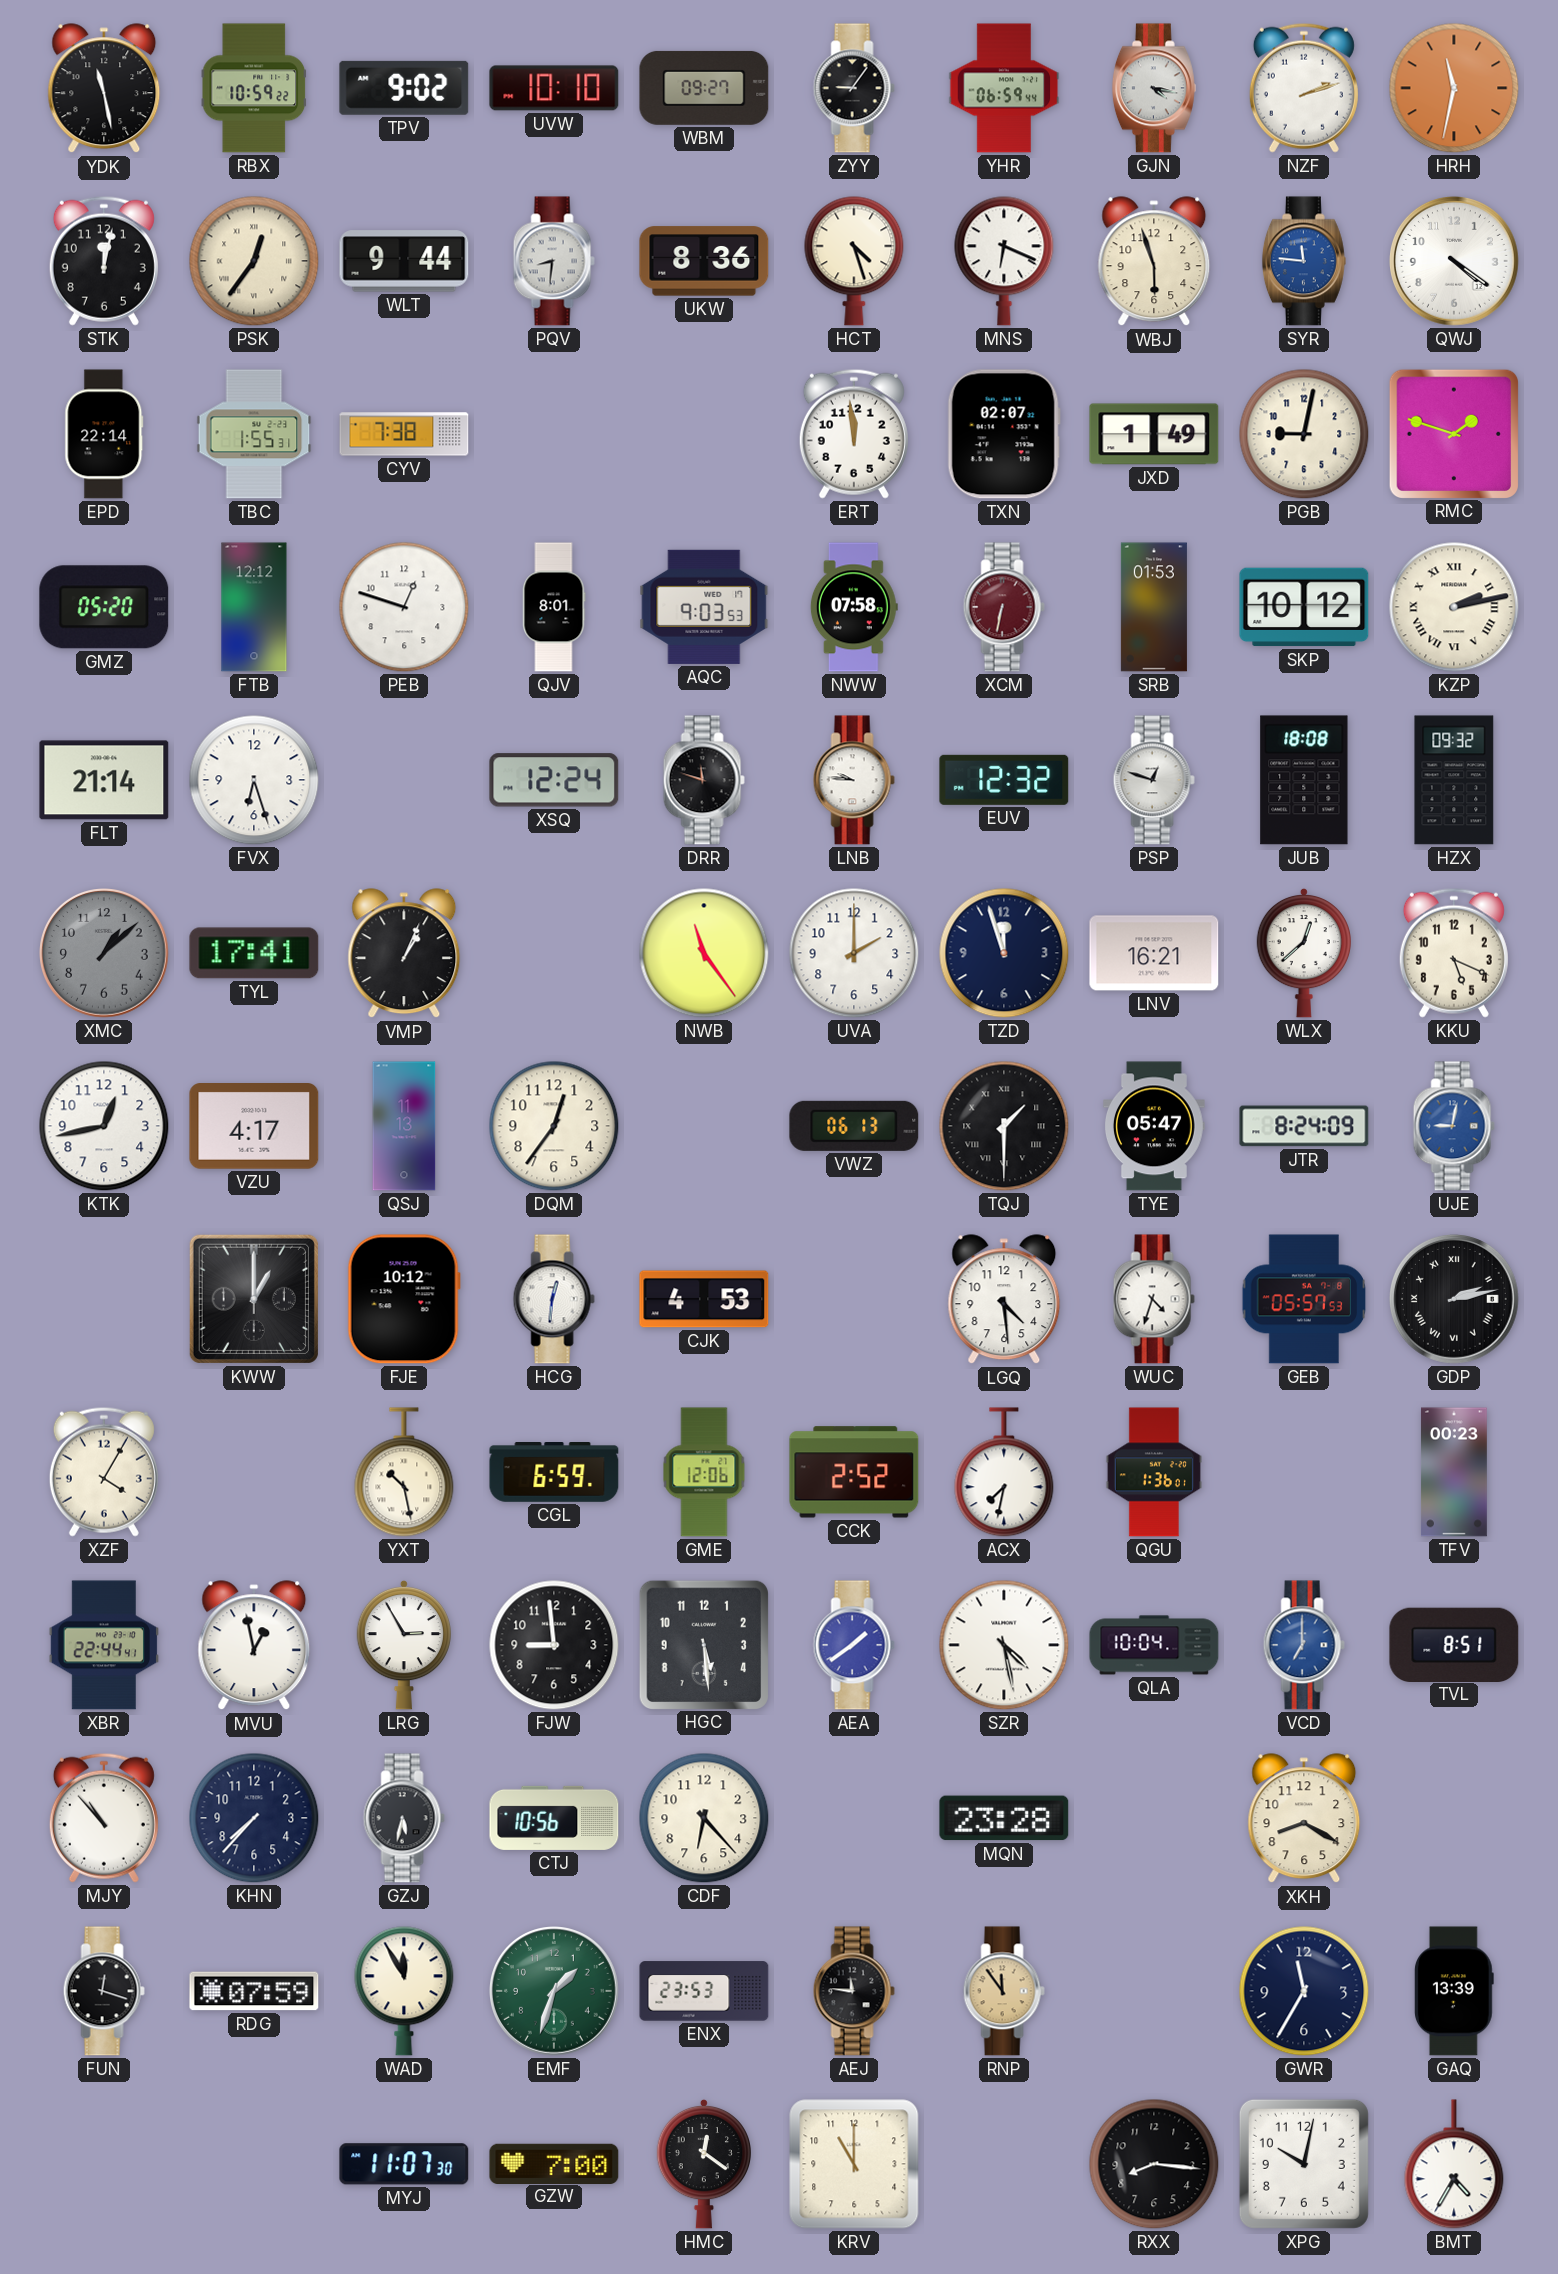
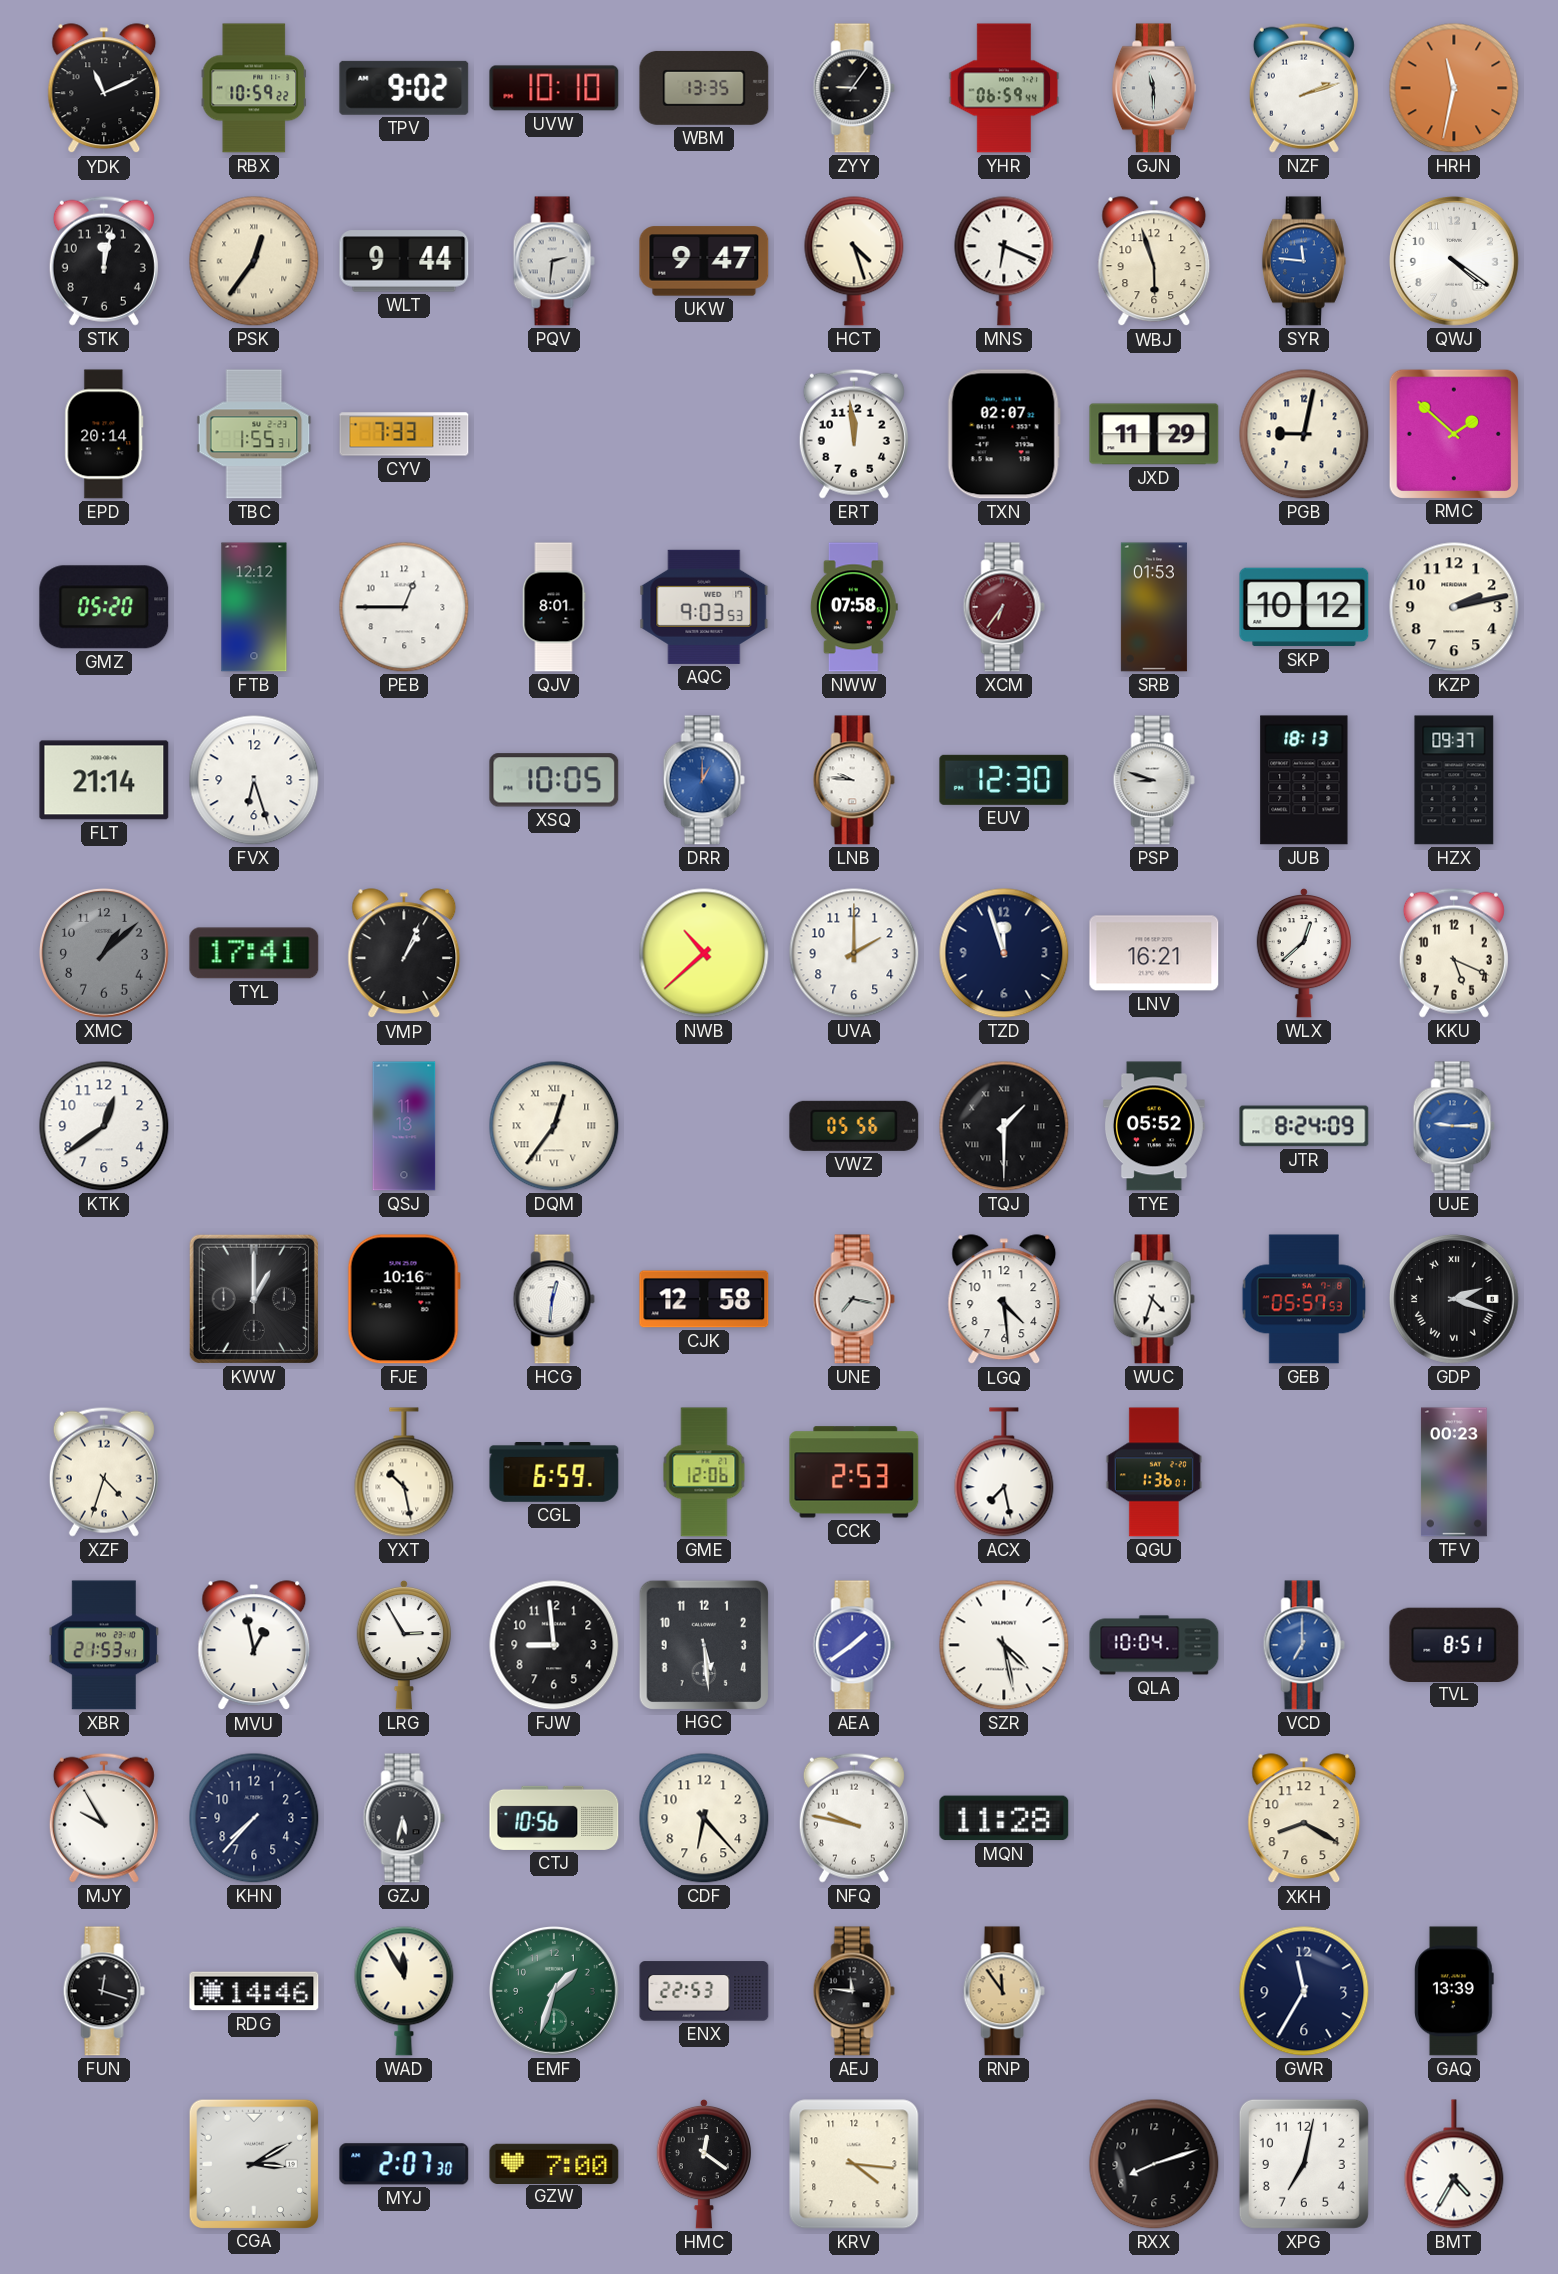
YDK: 11:28 -> 11:11 (104, 89)
WBM: 09:27 -> 13:35 (704, 88)
GJN: 4:17 -> 11:30 (1154, 88)
PQV: 8:31 -> 2:31 (554, 261)
UKW: 8:36 -> 9:47 (704, 261)
EPD: 22:14 -> 20:14 (104, 434)
CYV: 7:38 -> 7:33 (404, 434)
JXD: 1:49 -> 11:29 (1154, 434)
RMC: 1:48 -> 1:52 (1453, 433)
PEB: 12:48 -> 12:45 (404, 607)
XCM: 6:32 -> 6:36 (1004, 607)
KZP numerals: Roman -> Arabic (1454, 607)
XSQ: 12:24 -> 10:05 (554, 780)
DRR: 11:48 -> 1:00 (704, 780)
DRR dial: black -> blue (704, 780)
EUV: 12:32 -> 12:30 (1004, 780)
PSP: 12:48 -> 8:48 (1154, 780)
JUB: 18:08 -> 18:13 (1304, 780)
HZX: 09:32 -> 09:37 (1454, 780)
NWB: 11:24 -> 10:38 (704, 953)
KTK: 12:43 -> 12:39 (104, 1126)
VZU: 4:17 -> none (254, 1126)
DQM numerals: Arabic -> Roman (554, 1126)
VWZ: 06:13 -> 05:56 (854, 1126)
TYE: 05:47 -> 05:52 (1154, 1126)
UJE: 9:02 -> 9:15 (1454, 1126)
FJE: 10:12 -> 10:16 (404, 1299)
CJK: 4:53 -> 12:58 (704, 1299)
UNE: none -> 7:17 (854, 1299)
GDP: 2:13 -> 2:18 (1455, 1300)
XZF: 4:05 -> 4:33 (104, 1472)
CCK: 2:52 -> 2:53 (854, 1472)
ACX: 7:32 -> 7:28 (1004, 1472)
XBR: 22:44 -> 21:53 (104, 1645)
MJY: 10:53 -> 9:55 (104, 1818)
NFQ: none -> 9:47 (854, 1818)
MQN: 23:28 -> 11:28 (1004, 1818)
RDG: 07:59 -> 14:46 (254, 1991)
ENX: 23:53 -> 22:53 (704, 1991)
CGA: none -> 3:10 (253, 2163)
MYJ: 11:07 -> 2:07 (404, 2164)
KRV: 11:00 -> 4:16 (854, 2164)
RXX: 8:16 -> 8:12 (1154, 2164)
XPG: 10:02 -> 7:02 (1304, 2164)
